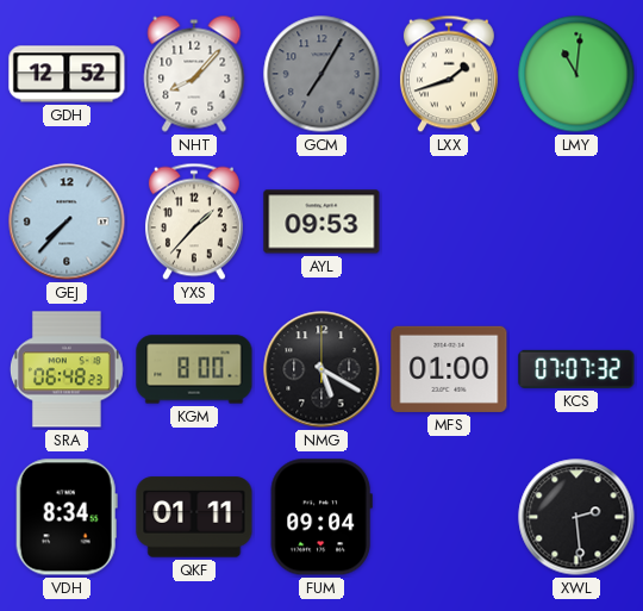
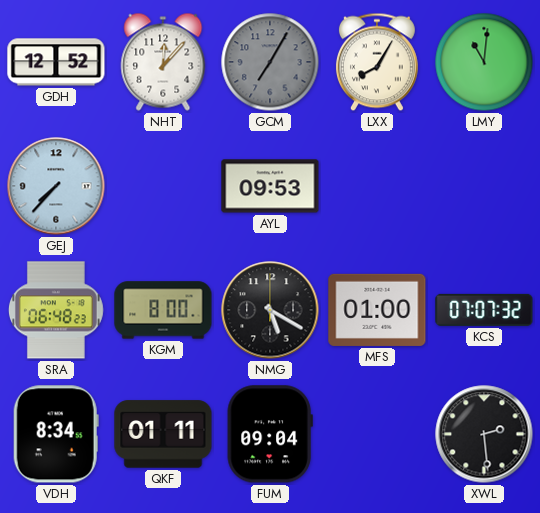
NHT: 8:07 -> 12:07 (163, 62)
LXX: 1:42 -> 8:05 (377, 62)
YXS: 1:37 -> none (194, 222)
